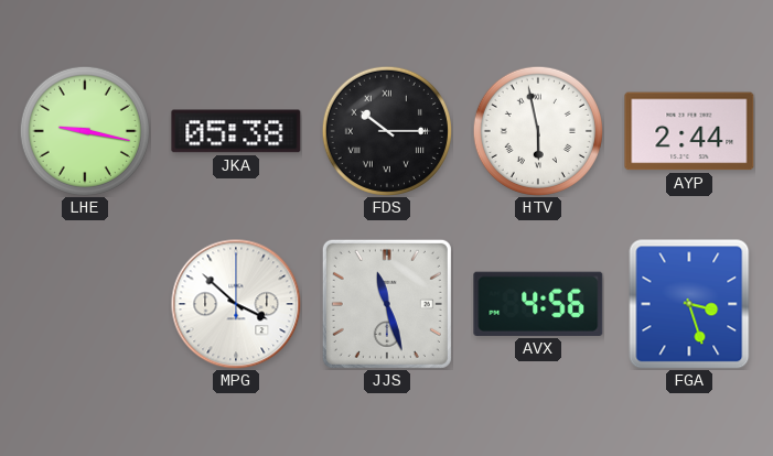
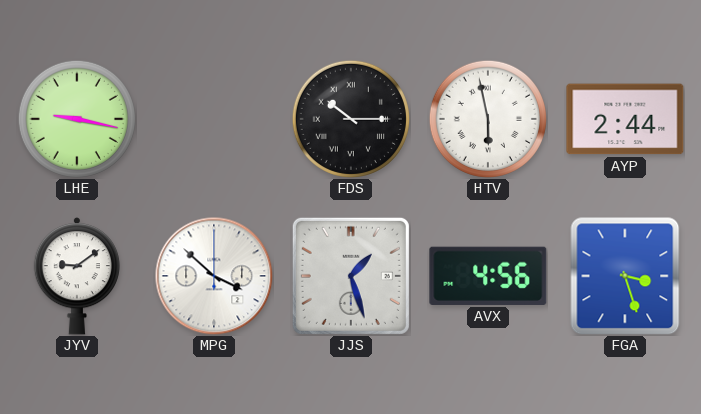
JKA: 05:38 -> none (236, 131)
JYV: none -> 9:09 (76, 276)
JJS: 11:27 -> 1:27 (351, 276)
